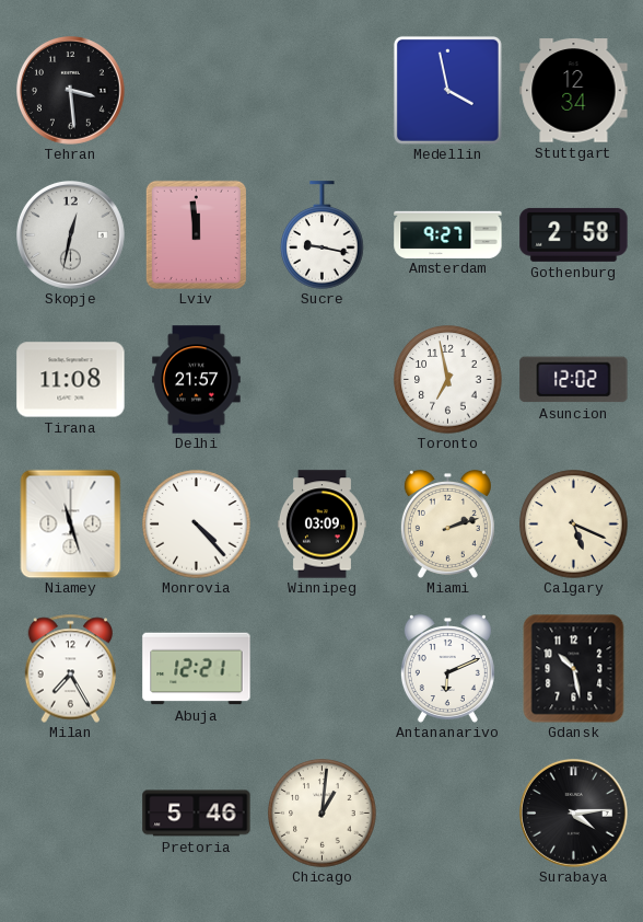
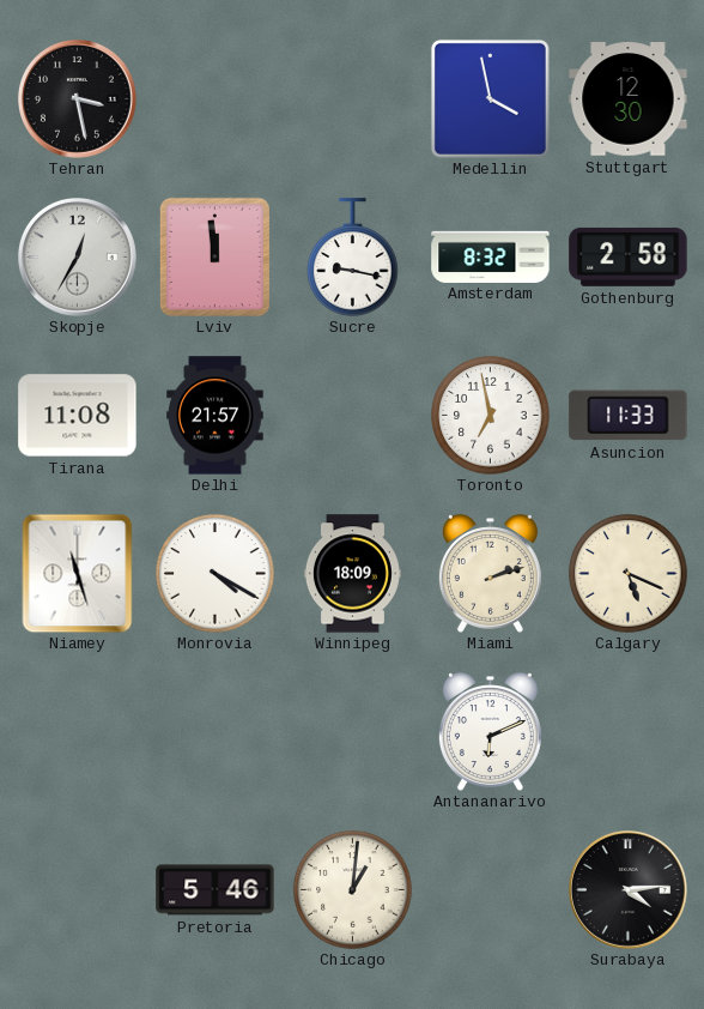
Tehran: 3:29 -> 3:28 (78, 99)
Stuttgart: 12:34 -> 12:30 (629, 99)
Skopje: 12:32 -> 12:35 (78, 258)
Amsterdam: 9:27 -> 8:32 (491, 256)
Asuncion: 12:02 -> 11:33 (629, 416)
Monrovia: 4:23 -> 4:20 (216, 574)
Winnipeg: 03:09 -> 18:09 (352, 574)
Milan: 7:25 -> none (71, 668)
Abuja: 12:21 -> none (197, 669)
Gdansk: 10:28 -> none (574, 668)
